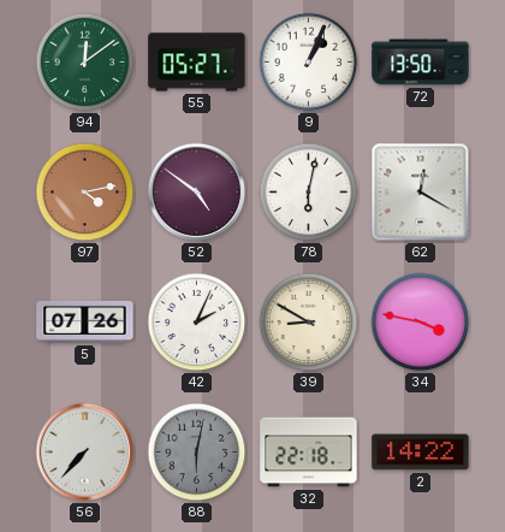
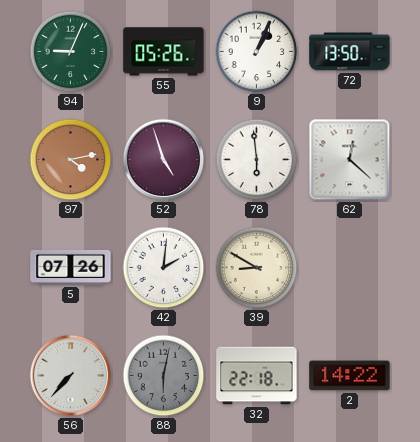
94: 12:09 -> 9:04 (71, 52)
55: 05:27 -> 05:26 (164, 52)
52: 4:51 -> 4:57 (164, 160)
78: 6:02 -> 5:59 (257, 160)
62: 12:20 -> 12:22 (350, 160)
42: 2:04 -> 2:01 (164, 268)
34: 3:47 -> none (421, 323)
